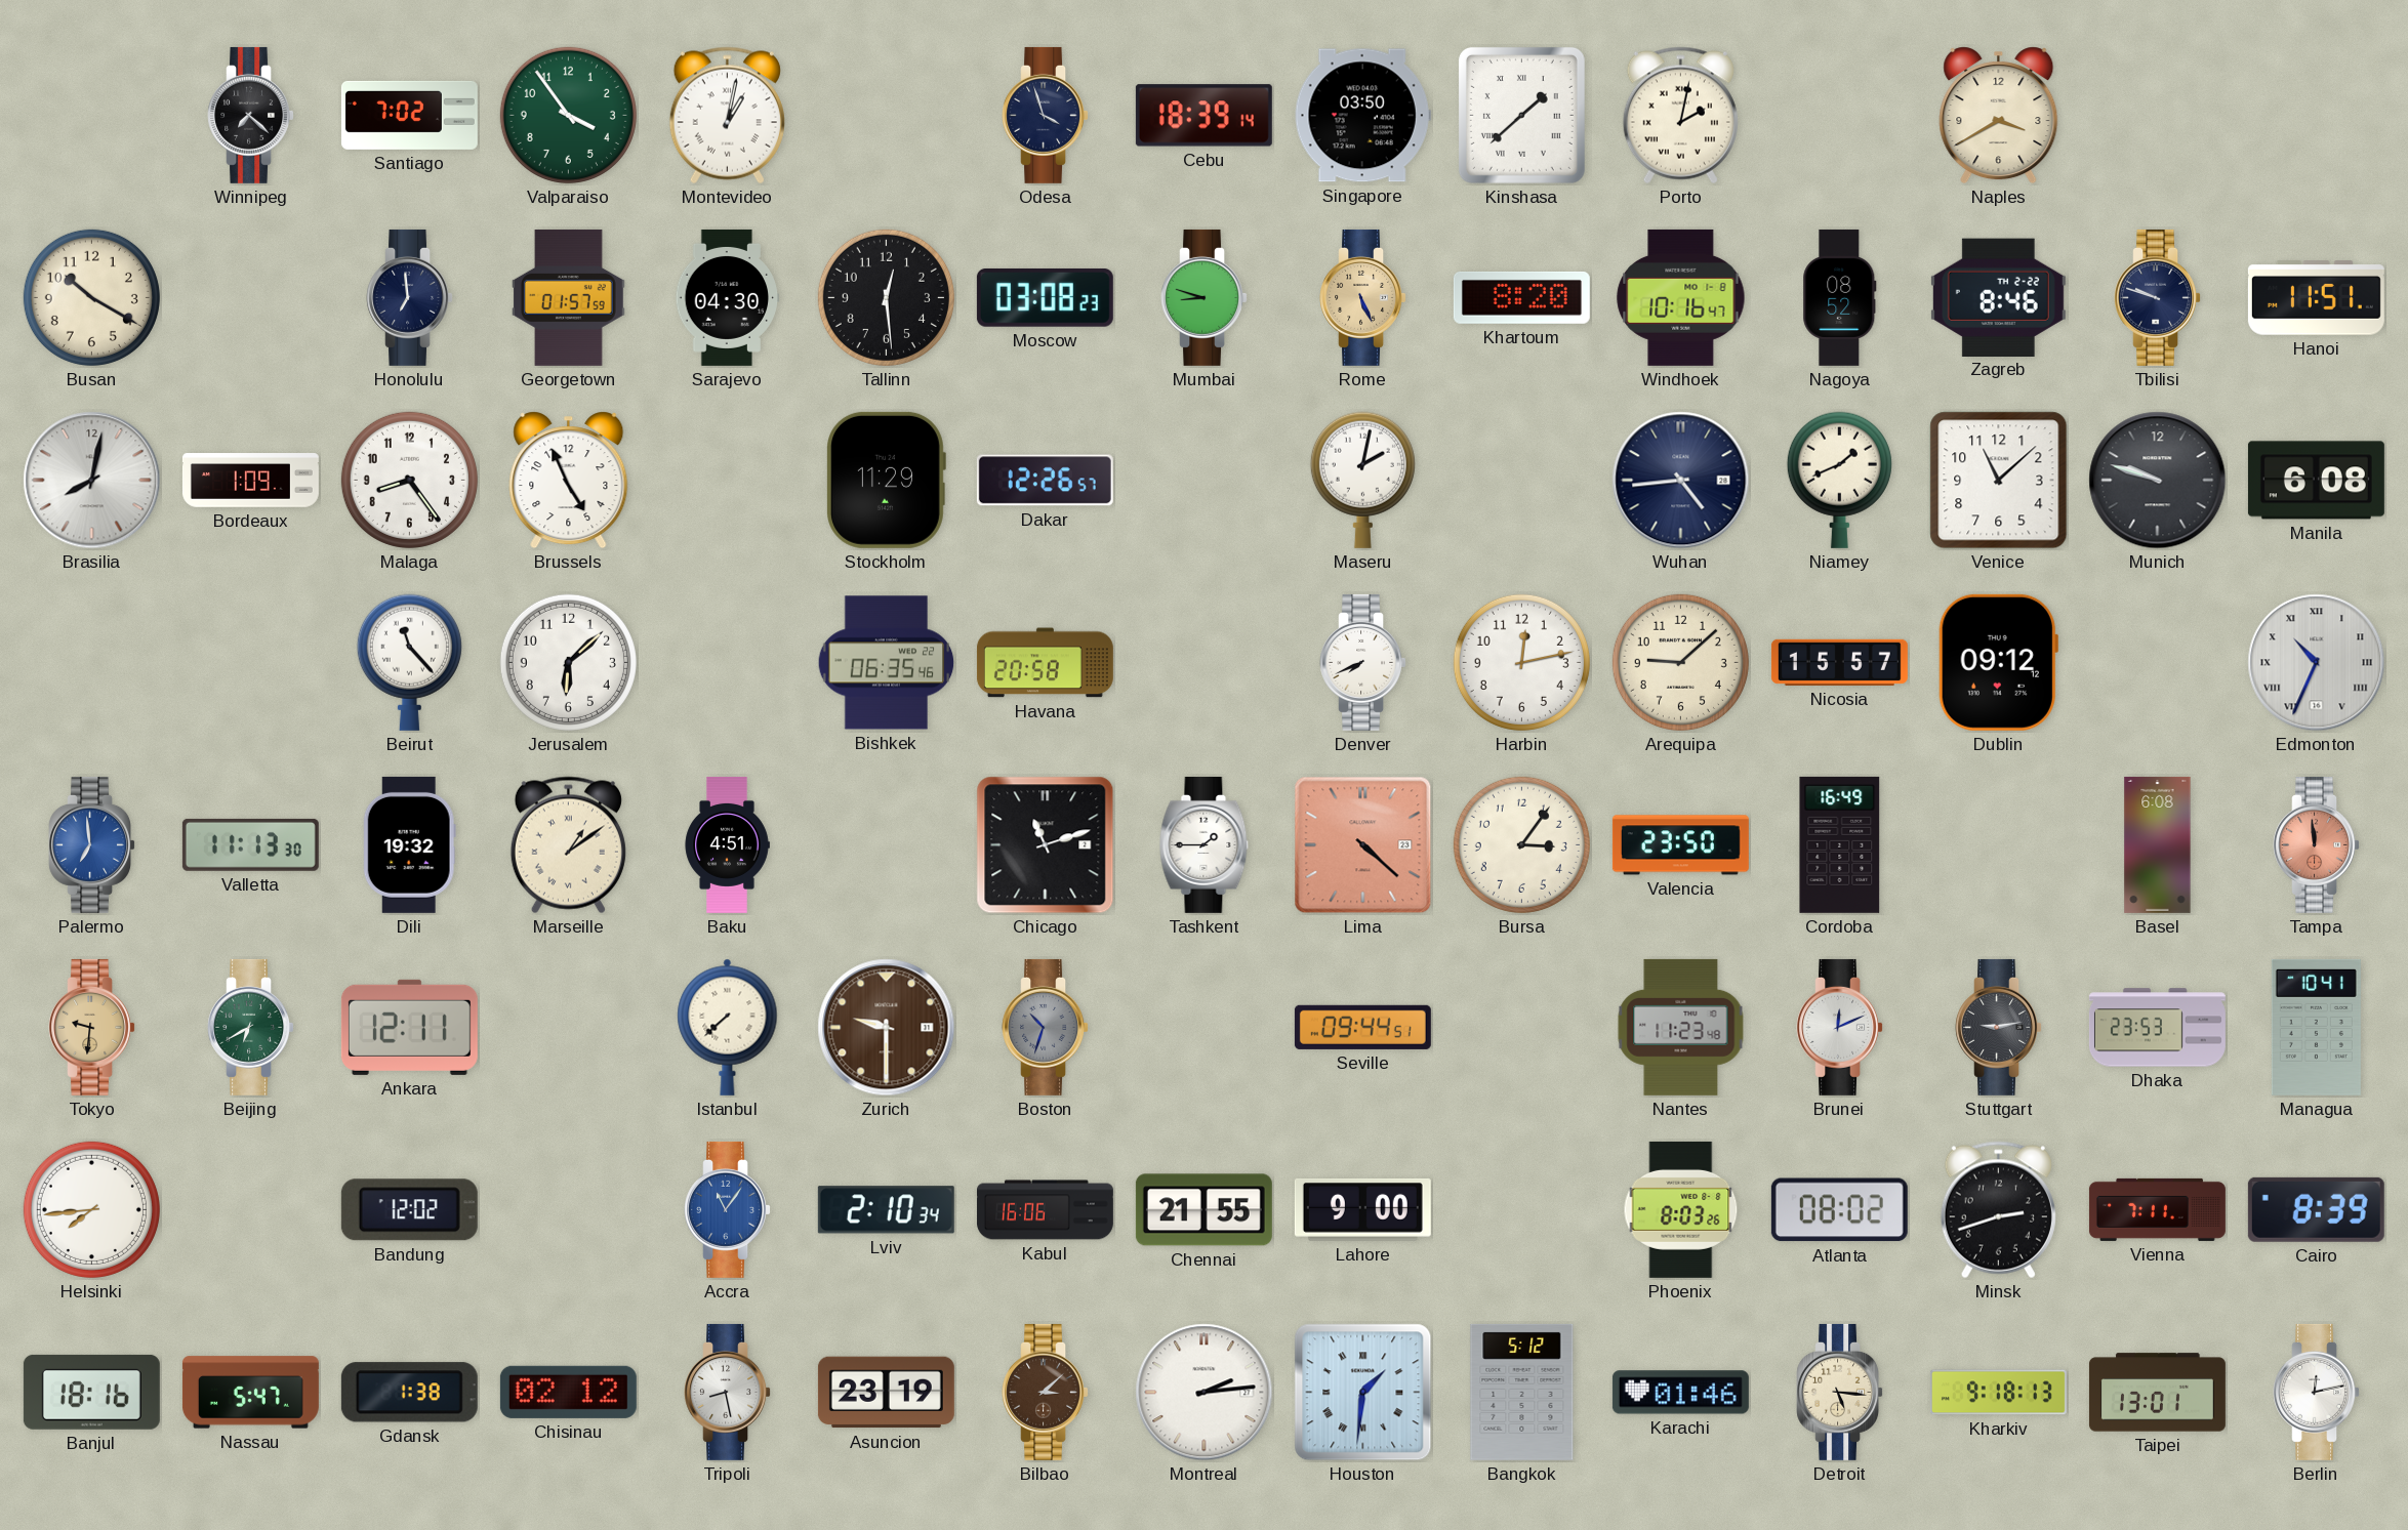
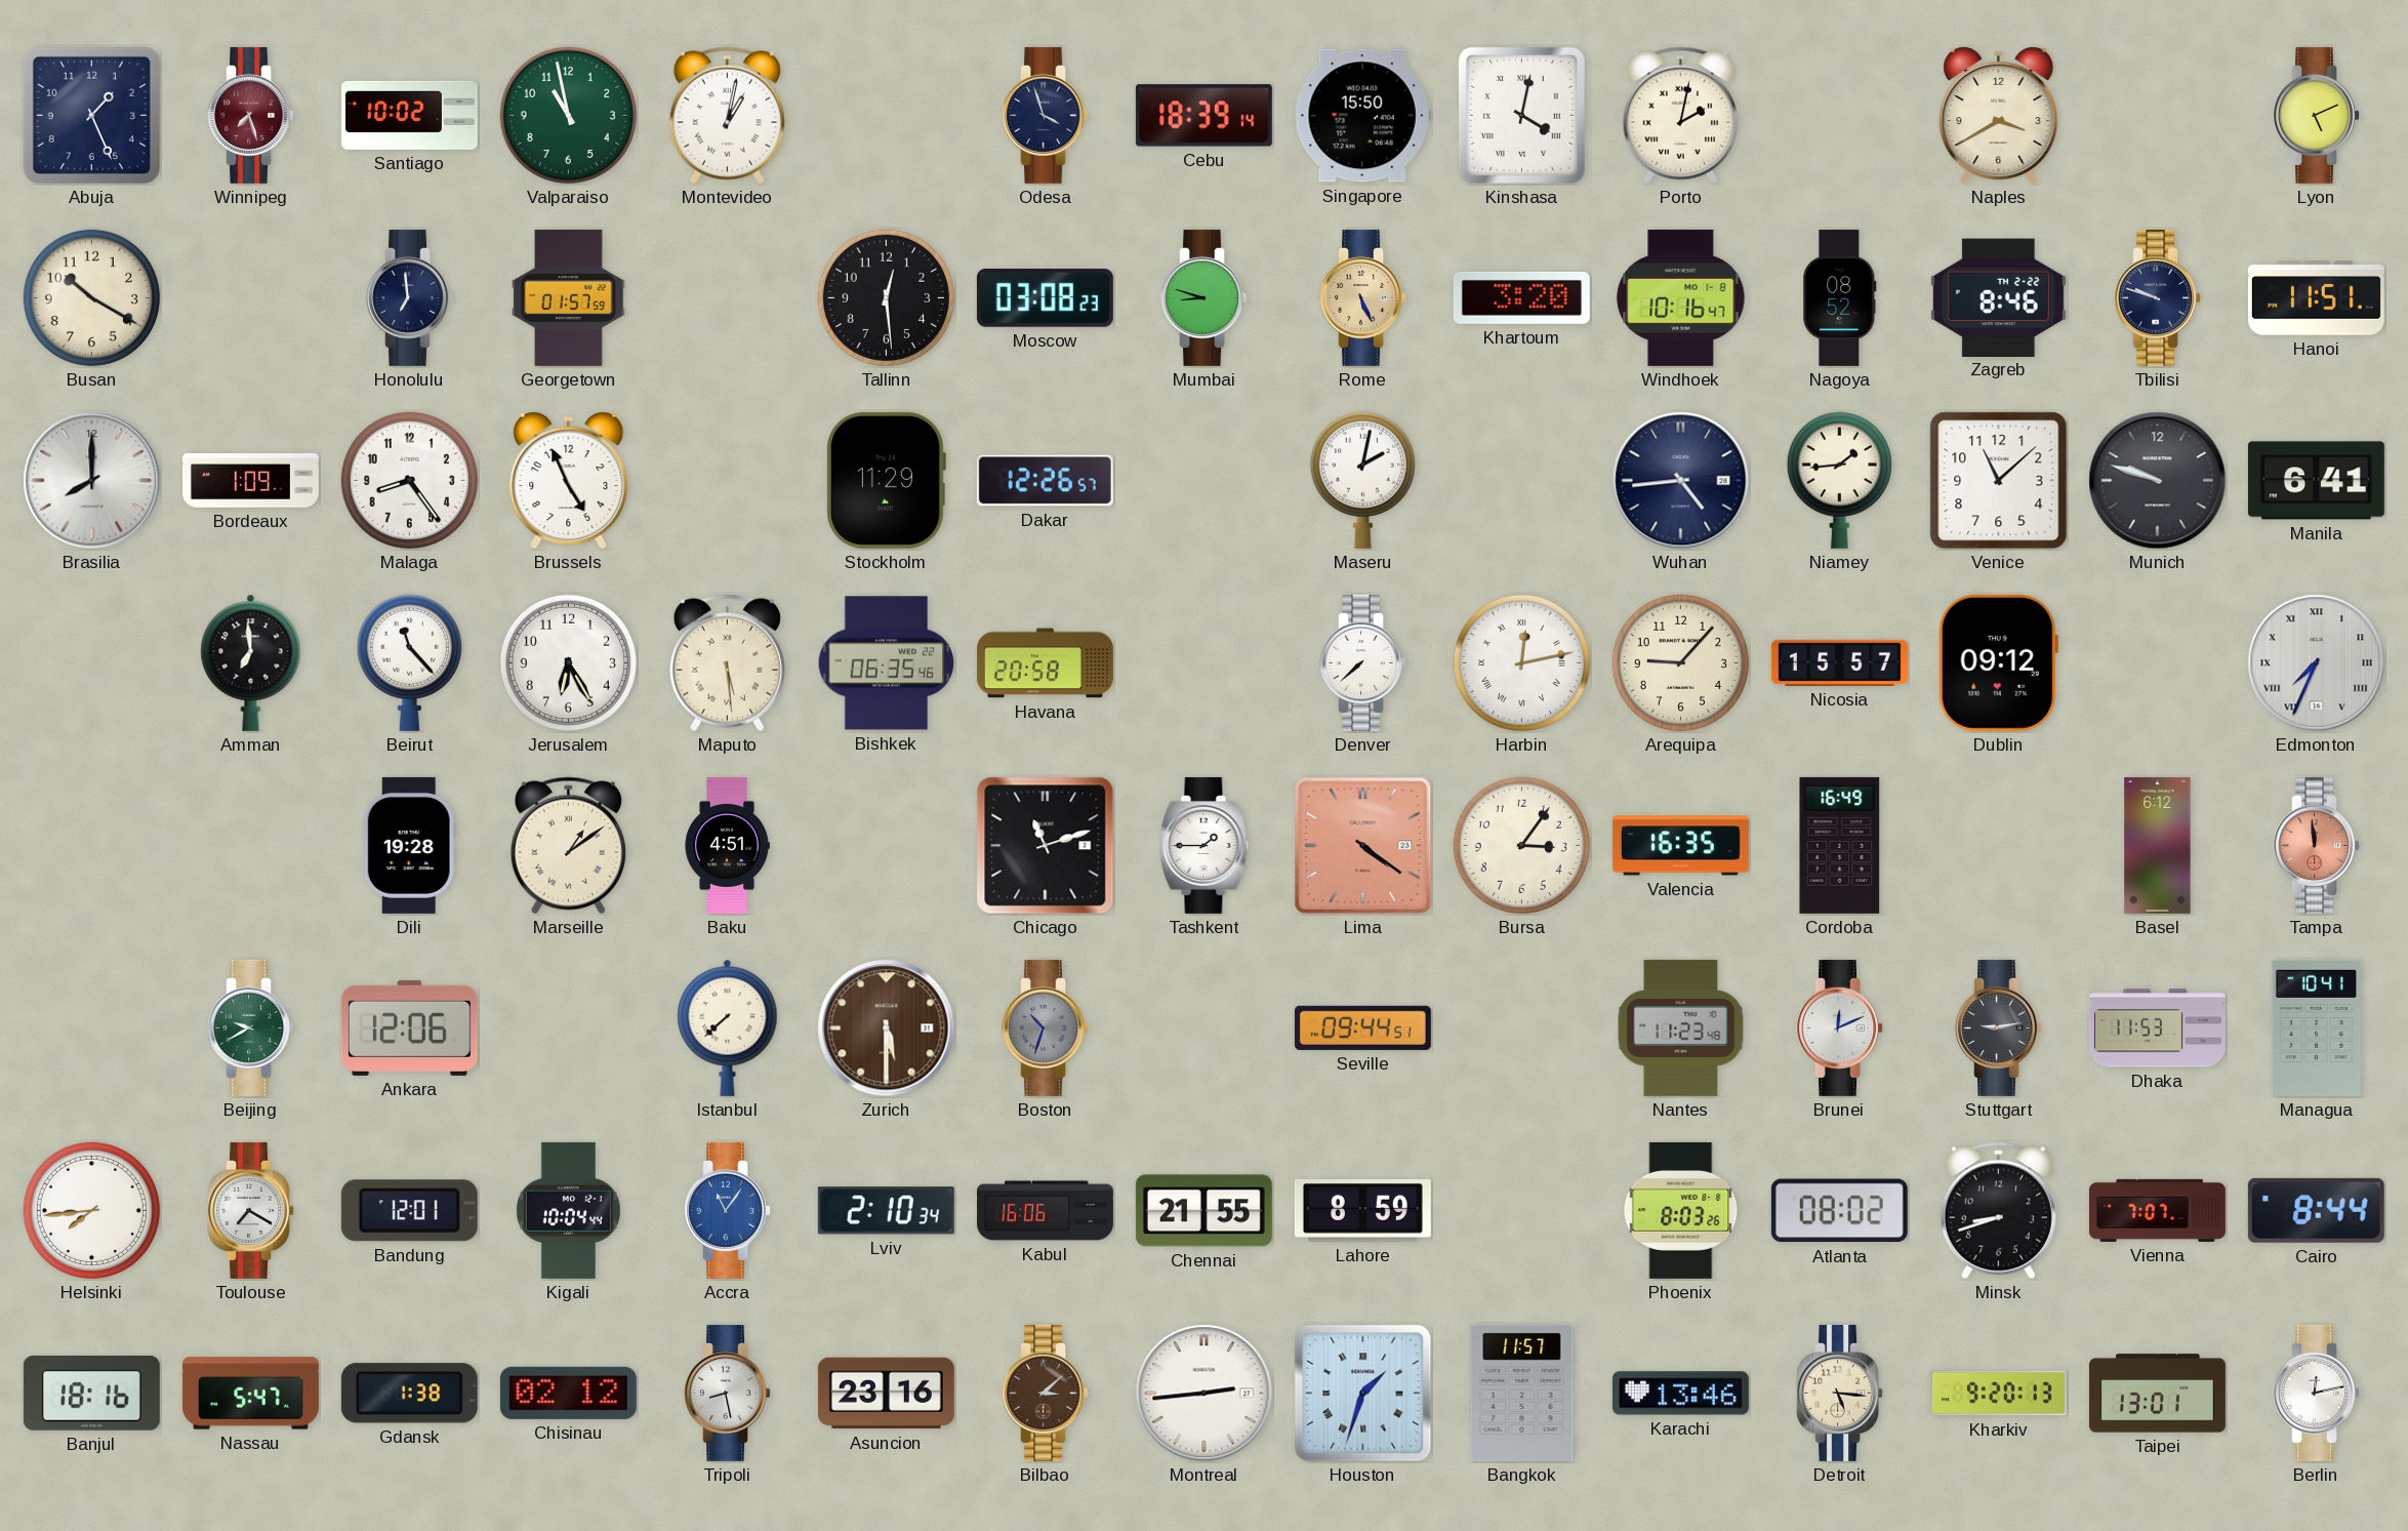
Abuja: none -> 1:26 (91, 115)
Winnipeg: 7:22 -> 7:27 (251, 115)
Winnipeg dial: black -> burgundy (251, 115)
Santiago: 7:02 -> 10:02 (409, 115)
Valparaiso: 3:54 -> 10:58 (568, 115)
Singapore: 03:50 -> 15:50 (1362, 116)
Kinshasa: 1:38 -> 4:02 (1521, 115)
Lyon: none -> 5:11 (2317, 115)
Sarajevo: 04:30 -> none (728, 297)
Khartoum: 8:20 -> 3:20 (1521, 297)
Brasilia: 8:02 -> 8:00 (92, 481)
Niamey: 1:41 -> 1:44 (1839, 480)
Manila: 6:08 -> 6:41 (2316, 481)
Amman: none -> 6:59 (251, 662)
Jerusalem: 6:08 -> 6:25 (568, 662)
Maputo: none -> 5:29 (727, 663)
Denver: 7:41 -> 7:38 (1363, 662)
Harbin numerals: Arabic -> Roman (1521, 662)
Arequipa: 9:08 -> 9:07 (1680, 662)
Dublin: 09:12:12 -> 09:12 (1998, 662)
Edmonton: 10:34 -> 7:34 (2317, 663)
Palermo: 6:59 -> none (92, 844)
Valletta: 11:13 -> none (250, 844)
Dili: 19:32 -> 19:28 (409, 845)
Lima: 4:22 -> 4:21 (1363, 846)
Valencia: 23:50 -> 16:35 (1680, 846)
Basel: 6:08 -> 6:12 (2158, 845)
Tokyo: 9:31 -> none (92, 1027)
Beijing: 6:40 -> 9:40 (251, 1028)
Ankara: 12:11 -> 12:06 (409, 1028)
Zurich: 9:30 -> 5:30 (887, 1029)
Dhaka: 23:53 -> 11:53 (2157, 1029)
Toulouse: none -> 7:20 (251, 1210)
Bandung: 12:02 -> 12:01 (409, 1211)
Kigali: none -> 10:04 (568, 1210)
Lahore: 9:00 -> 8:59 (1362, 1211)
Minsk: 2:42 -> 8:42 (1998, 1211)
Vienna: 7:11 -> 7:07 (2157, 1210)
Cairo: 8:39 -> 8:44 (2316, 1210)
Asuncion: 23:19 -> 23:16 (886, 1394)
Montreal: 2:14 -> 2:44 (1205, 1394)
Houston: 1:31 -> 1:33 (1363, 1394)
Bangkok: 5:12 -> 11:57 (1522, 1393)
Karachi: 01:46 -> 13:46 (1680, 1394)
Kharkiv: 9:18 -> 9:20 (1998, 1394)
